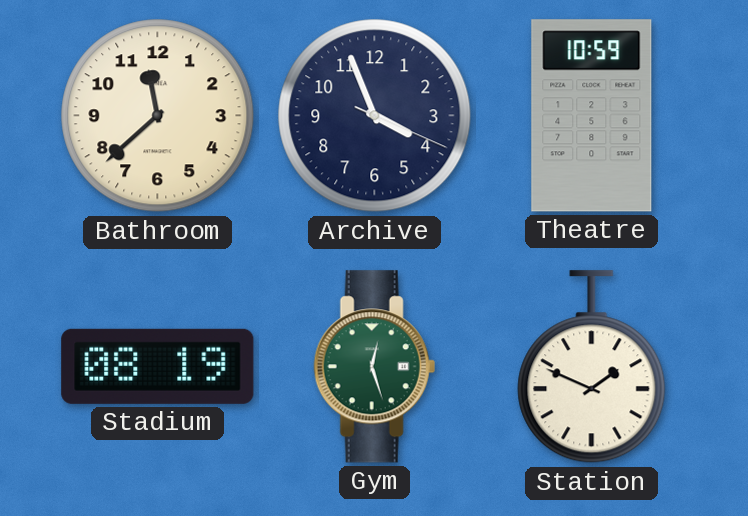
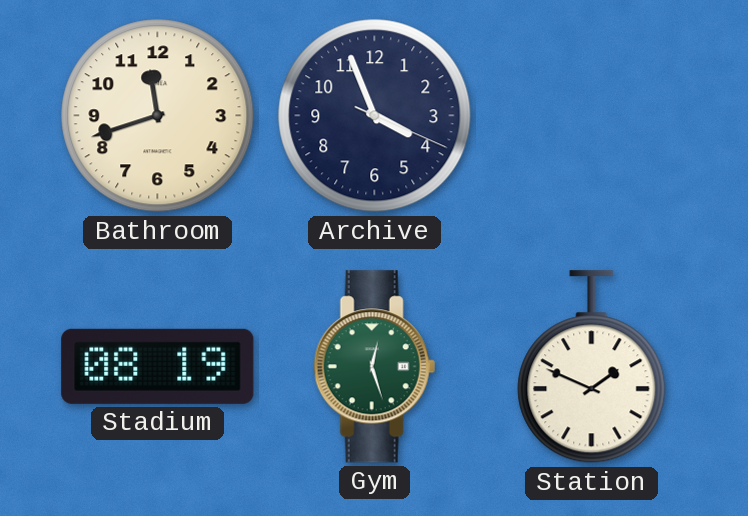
Bathroom: 11:38 -> 11:42 (158, 116)
Theatre: 10:59 -> none (592, 116)
